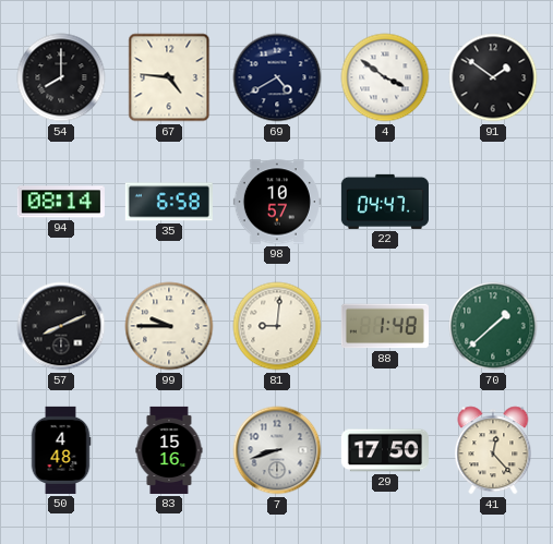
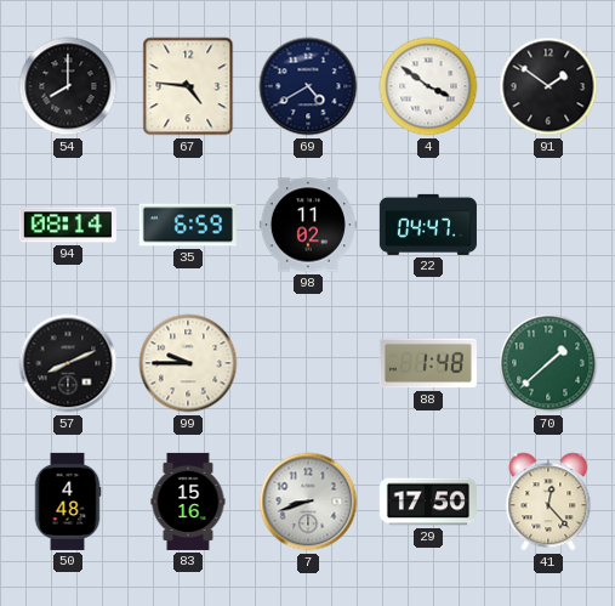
35: 6:58 -> 6:59 (188, 225)
98: 10:57 -> 11:02 (308, 225)
81: 9:01 -> none (277, 326)
